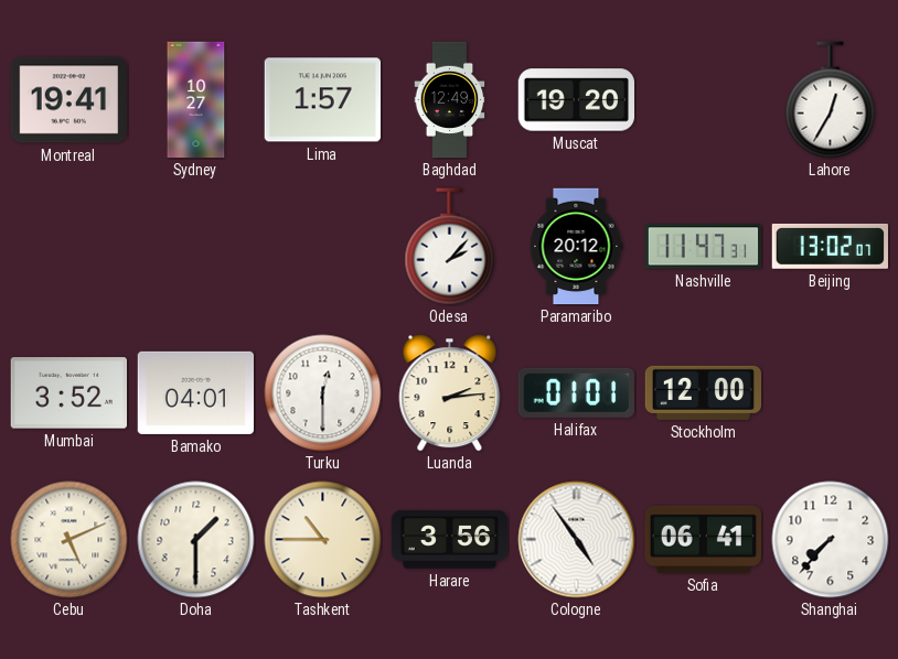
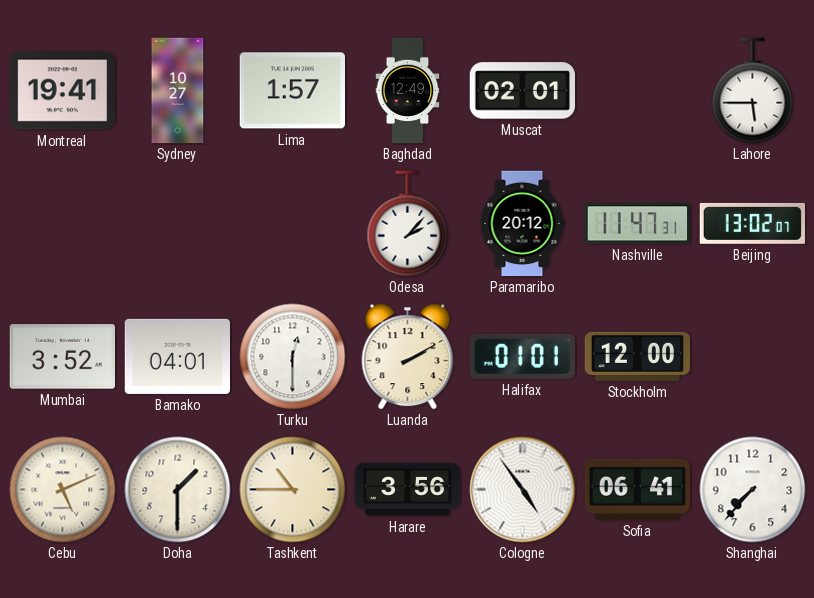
Muscat: 19:20 -> 02:01 (523, 91)
Lahore: 12:35 -> 5:45 (753, 91)
Luanda: 2:14 -> 2:10 (408, 357)
